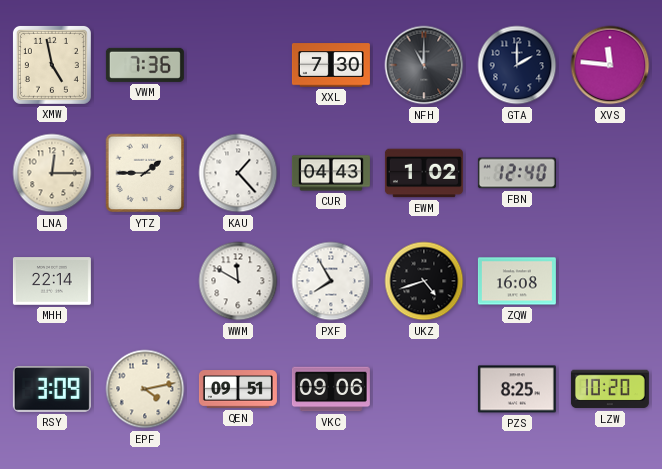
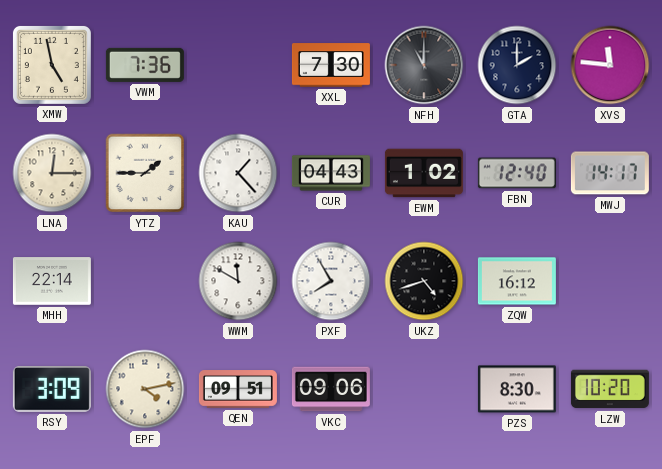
MWJ: none -> 14:17 (610, 173)
ZQW: 16:08 -> 16:12 (517, 281)
PZS: 8:25 -> 8:30 (517, 389)
